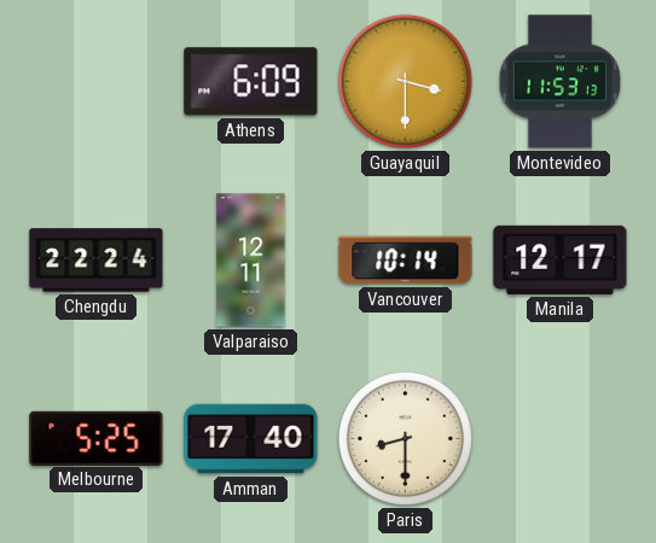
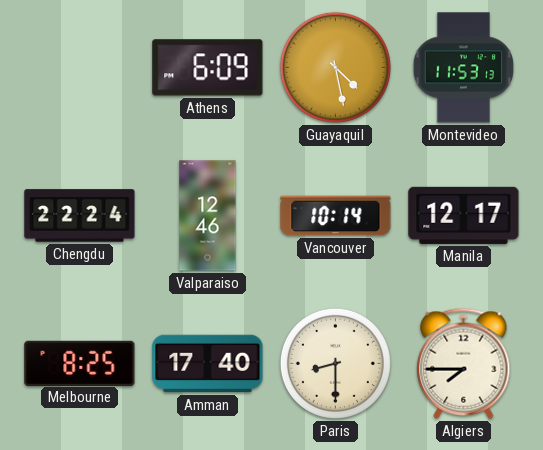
Guayaquil: 3:30 -> 4:28 (335, 67)
Valparaiso: 12:11 -> 12:46 (208, 216)
Melbourne: 5:25 -> 8:25 (80, 363)
Algiers: none -> 7:45 (464, 363)
